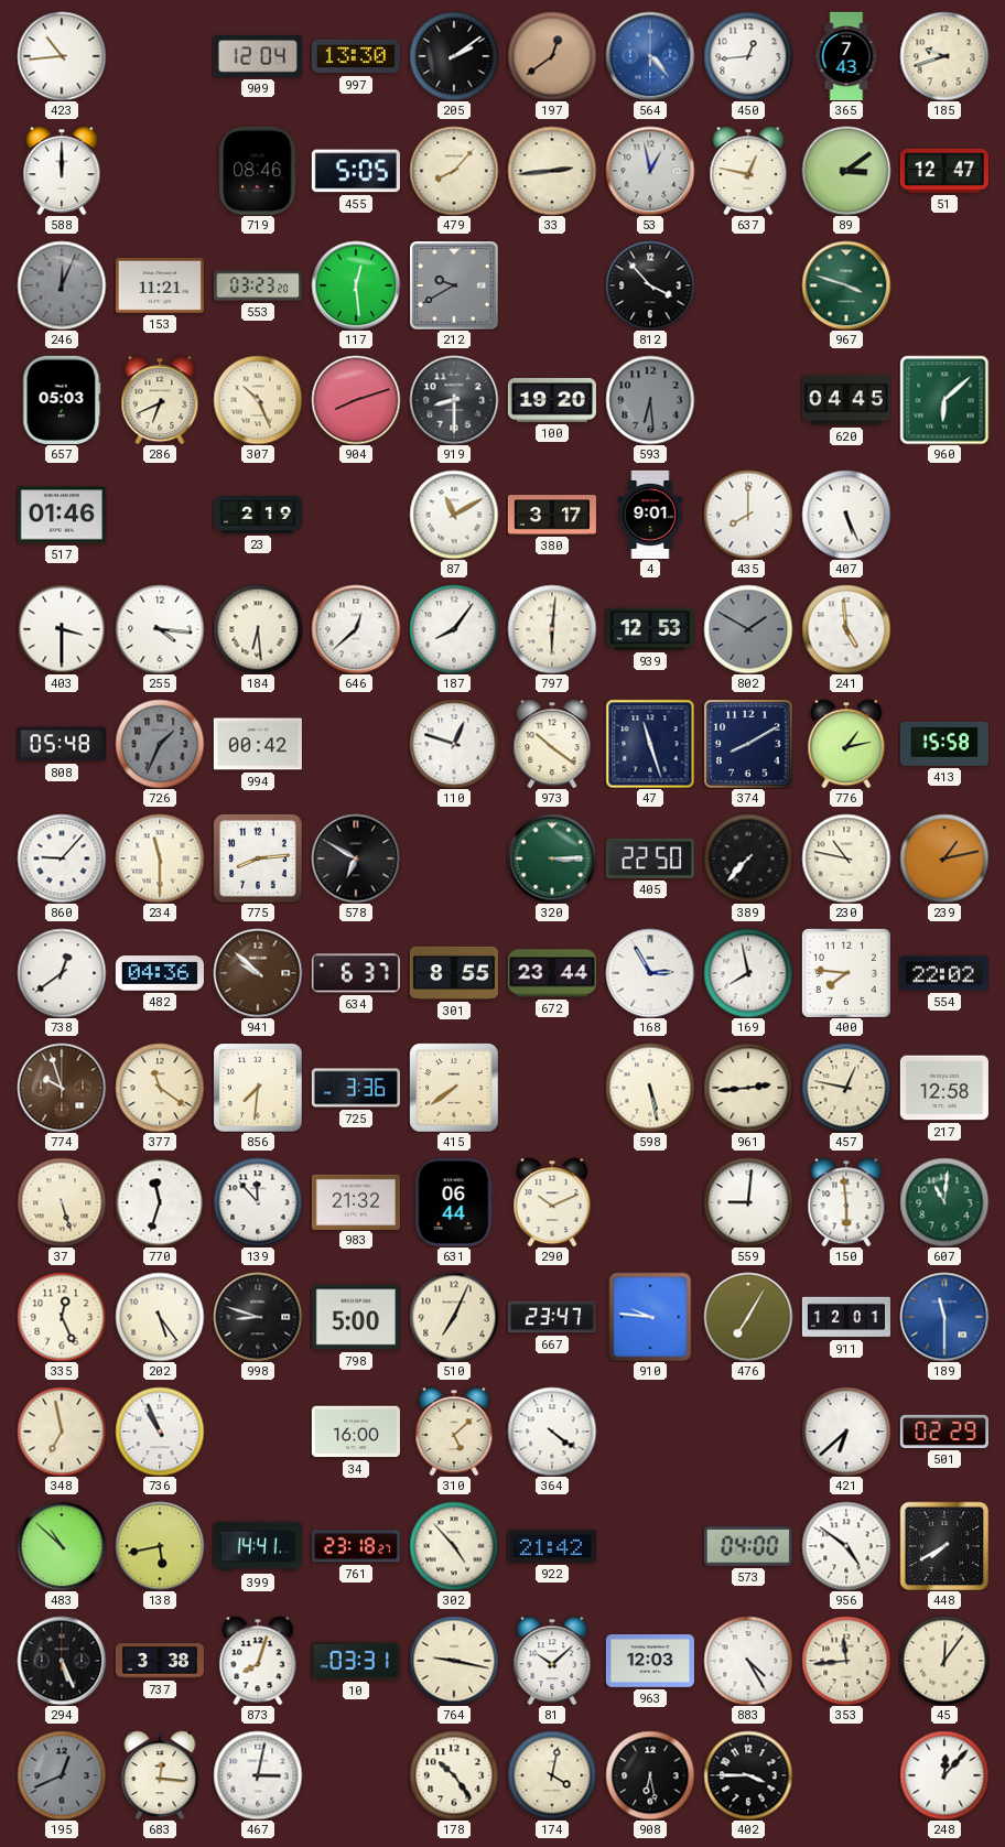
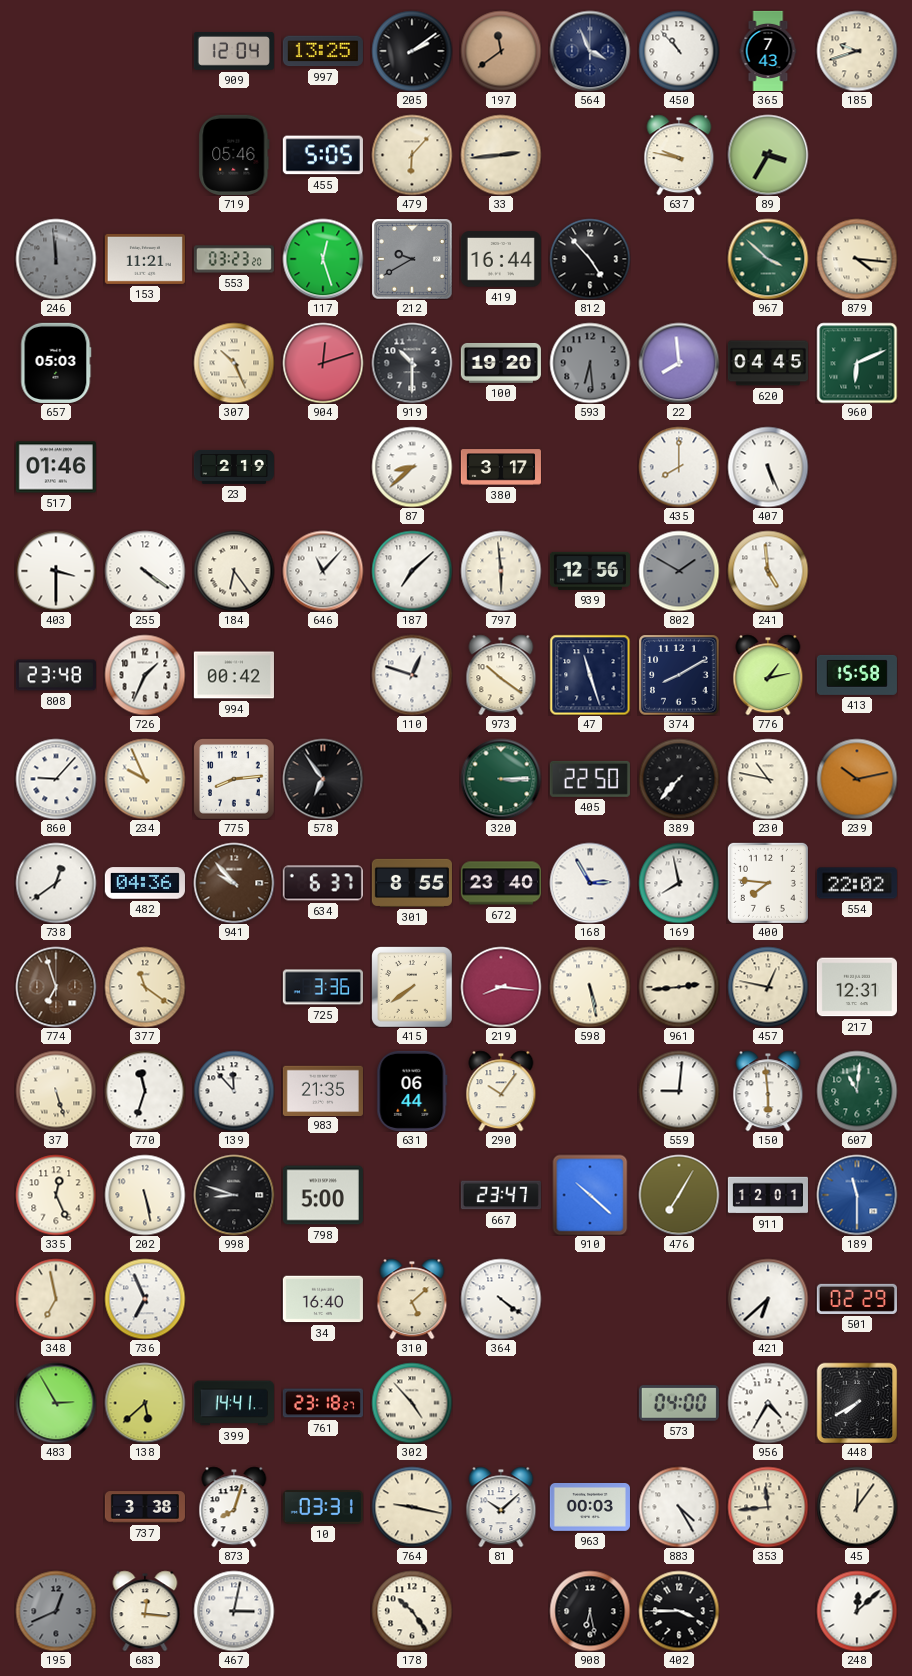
423: 10:44 -> none (62, 56)
997: 13:30 -> 13:25 (323, 51)
197: 12:39 -> 11:39 (501, 51)
564: 4:23 -> 3:56 (590, 51)
564 dial: blue -> navy (590, 51)
450: 12:44 -> 10:53 (679, 51)
588: 12:00 -> none (62, 171)
719: 08:46 -> 05:46 (234, 155)
479: 8:07 -> 6:07 (412, 155)
53: 12:58 -> none (650, 171)
637: 12:47 -> 9:47 (679, 155)
89: 3:09 -> 3:35 (768, 155)
51: 12:47 -> none (944, 171)
246: 12:04 -> 11:59 (56, 259)
117: 12:29 -> 12:27 (323, 259)
419: none -> 16:44 (501, 259)
812: 3:53 -> 4:53 (590, 259)
967: 3:48 -> 3:52 (768, 259)
879: none -> 4:16 (857, 259)
286: 6:41 -> none (160, 400)
904: 8:12 -> 12:12 (323, 363)
919: 8:30 -> 10:30 (412, 363)
22: none -> 7:59 (679, 363)
960: 6:08 -> 6:11 (857, 363)
87: 11:10 -> 8:38 (412, 467)
4: 9:01 -> none (650, 515)
255: 4:16 -> 4:21 (145, 571)
184: 6:29 -> 6:24 (234, 571)
646: 12:38 -> 11:07 (323, 571)
187: 8:06 -> 7:08 (412, 571)
797: 6:01 -> 5:59 (501, 571)
939: 12:53 -> 12:56 (590, 571)
808: 05:48 -> 23:48 (56, 675)
726 dial: grey -> white (145, 675)
234: 11:30 -> 9:56 (145, 779)
578: 6:50 -> 6:54 (323, 779)
239: 1:13 -> 10:13 (857, 779)
941: 9:52 -> 9:53 (234, 883)
672: 23:44 -> 23:40 (501, 883)
774: 9:57 -> 6:57 (56, 987)
856: 7:31 -> none (258, 1088)
219: none -> 8:16 (501, 987)
217: 12:58 -> 12:31 (857, 987)
983: 21:32 -> 21:35 (323, 1090)
290: 10:11 -> 10:06 (501, 1091)
202: 5:24 -> 5:28 (145, 1195)
510: 7:04 -> none (454, 1317)
910: 9:46 -> 10:22 (590, 1195)
736: 10:56 -> 6:56 (145, 1299)
34: 16:00 -> 16:40 (323, 1299)
483: 10:52 -> 2:55 (56, 1403)
138: 5:43 -> 5:38 (145, 1403)
922: 21:42 -> none (552, 1546)
956: 4:51 -> 4:35 (768, 1403)
294: 5:26 -> none (62, 1661)
963: 12:03 -> 00:03 (590, 1508)
174: 4:02 -> none (552, 1775)
248: 12:07 -> 12:08 (857, 1611)
